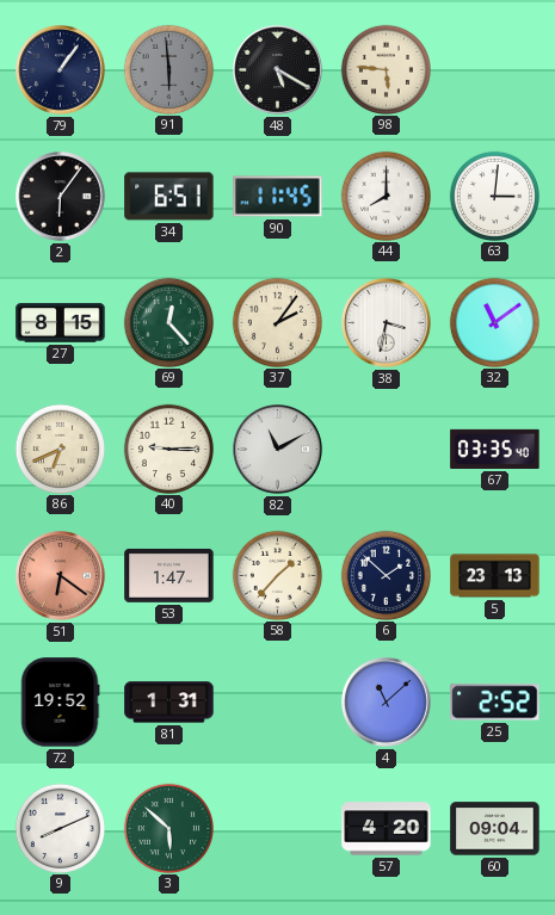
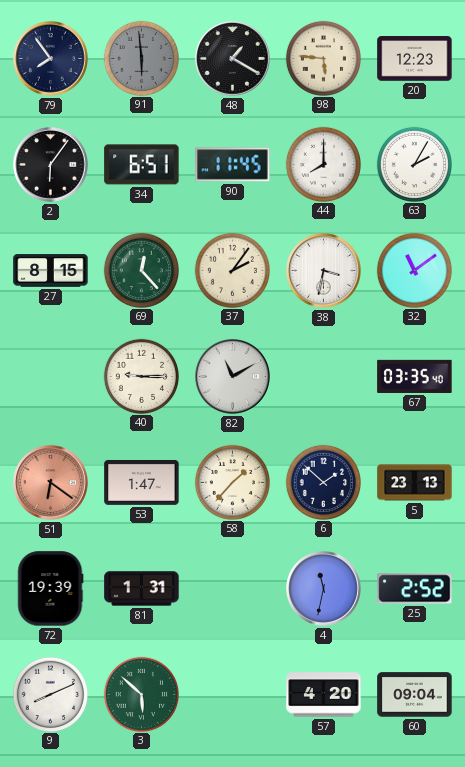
79: 1:06 -> 7:54 (51, 59)
48: 5:20 -> 1:20 (233, 59)
20: none -> 12:23 (415, 59)
63: 3:01 -> 2:05 (414, 164)
86: 6:41 -> none (60, 449)
72: 19:52 -> 19:39 (50, 589)
4: 11:08 -> 11:32 (324, 589)
